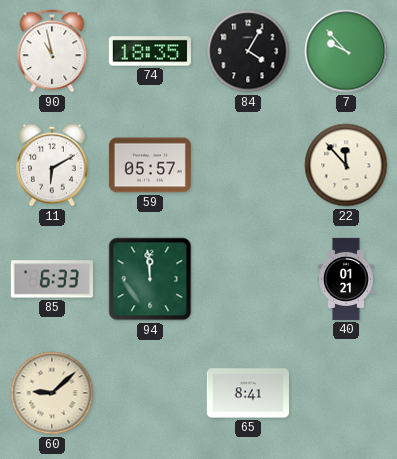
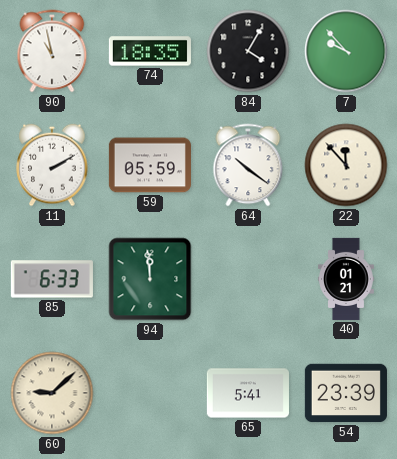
11: 6:10 -> 2:10 (52, 165)
59: 05:57 -> 05:59 (150, 165)
64: none -> 10:21 (248, 165)
65: 8:41 -> 5:41 (248, 393)
54: none -> 23:39 (346, 393)
